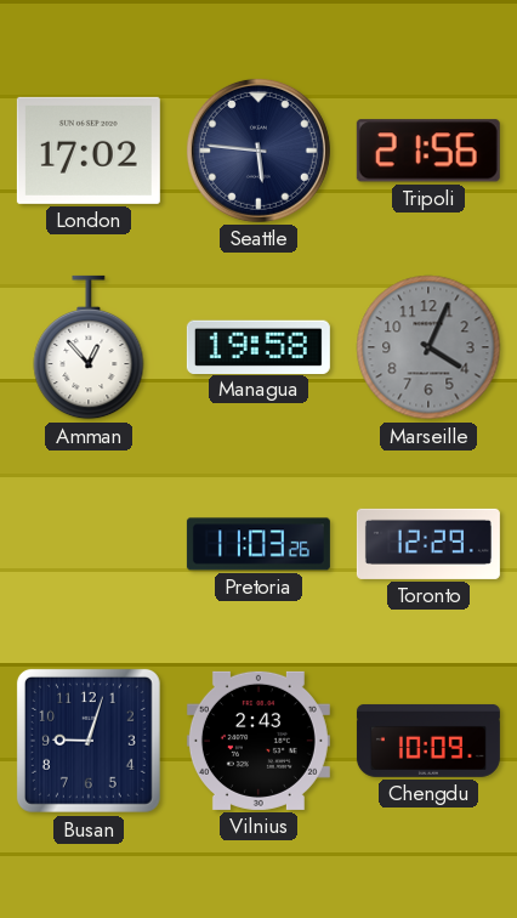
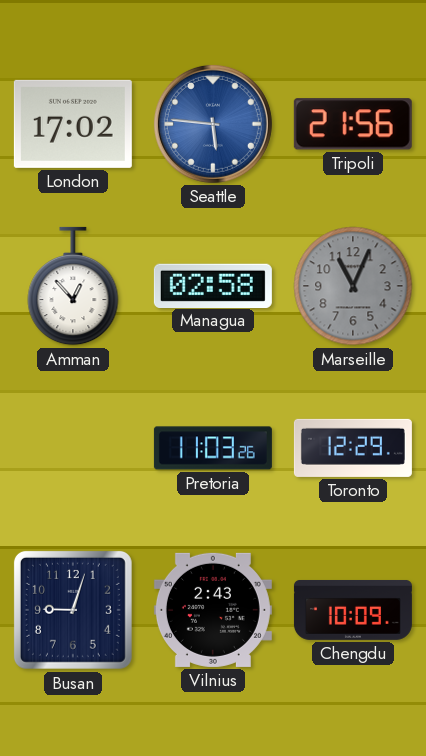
Seattle dial: navy -> blue (213, 124)
Managua: 19:58 -> 02:58 (213, 285)
Marseille: 4:04 -> 11:04 (353, 286)
